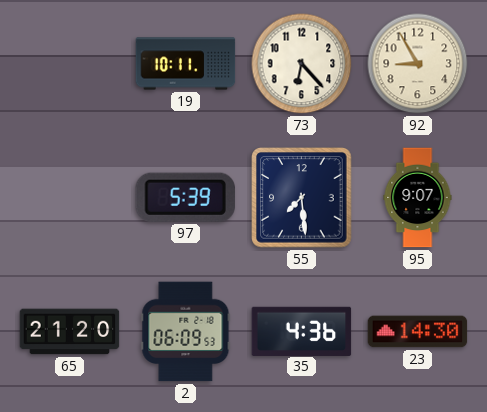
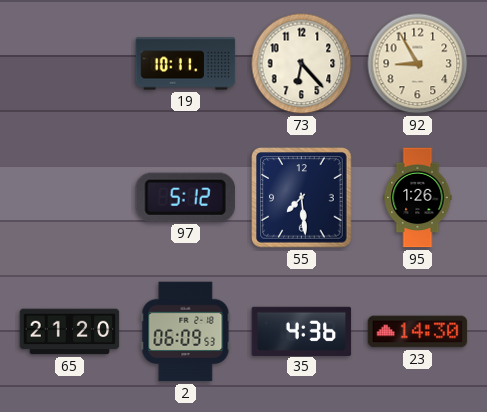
97: 5:39 -> 5:12 (185, 197)
95: 9:07 -> 1:26 (418, 198)
